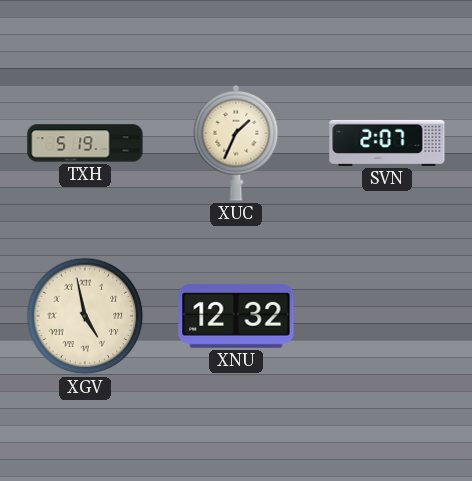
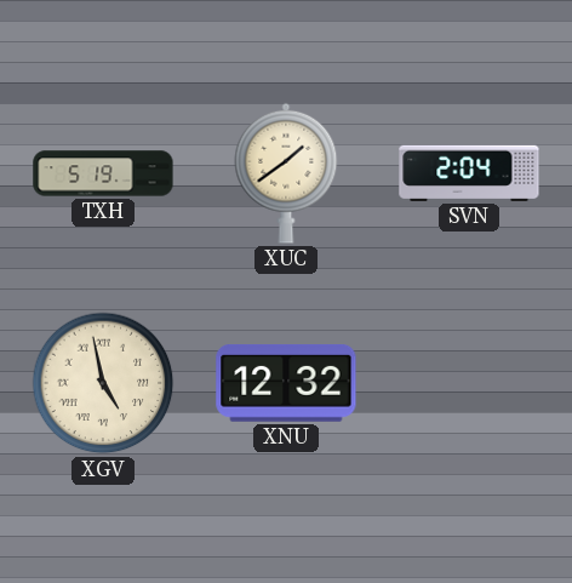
XUC: 1:34 -> 1:39 (286, 173)
SVN: 2:07 -> 2:04 (469, 173)
